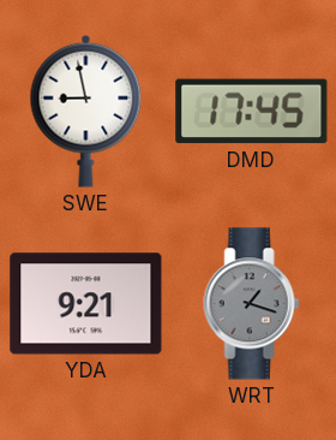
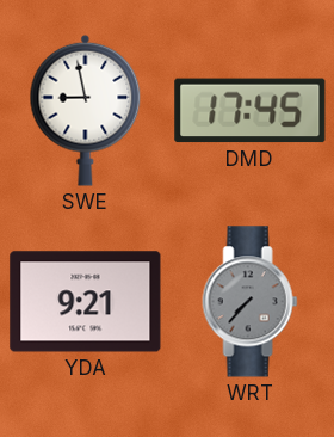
WRT: 1:18 -> 7:37 (250, 302)
